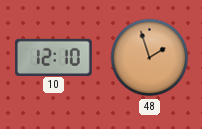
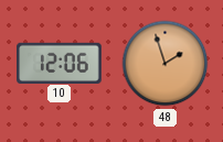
10: 12:10 -> 12:06 (60, 63)
